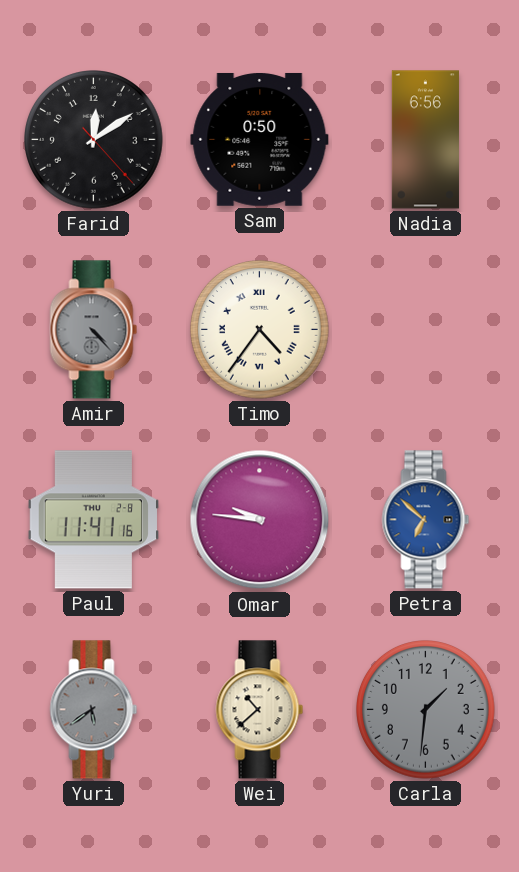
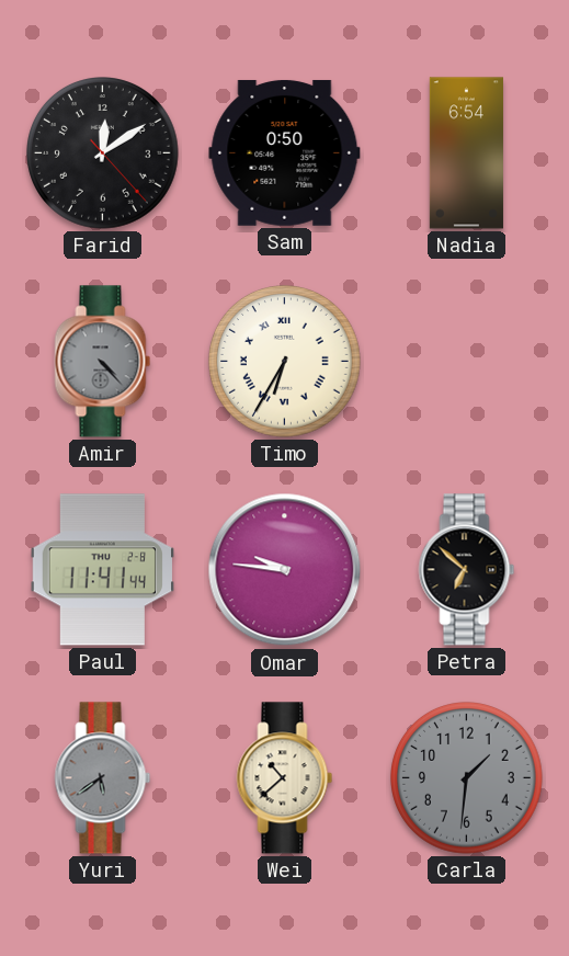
Nadia: 6:56 -> 6:54 (466, 153)
Timo: 4:36 -> 6:35 (285, 362)
Paul: 11:41:16 -> 11:41:44 (102, 570)
Petra dial: blue -> black (467, 570)
